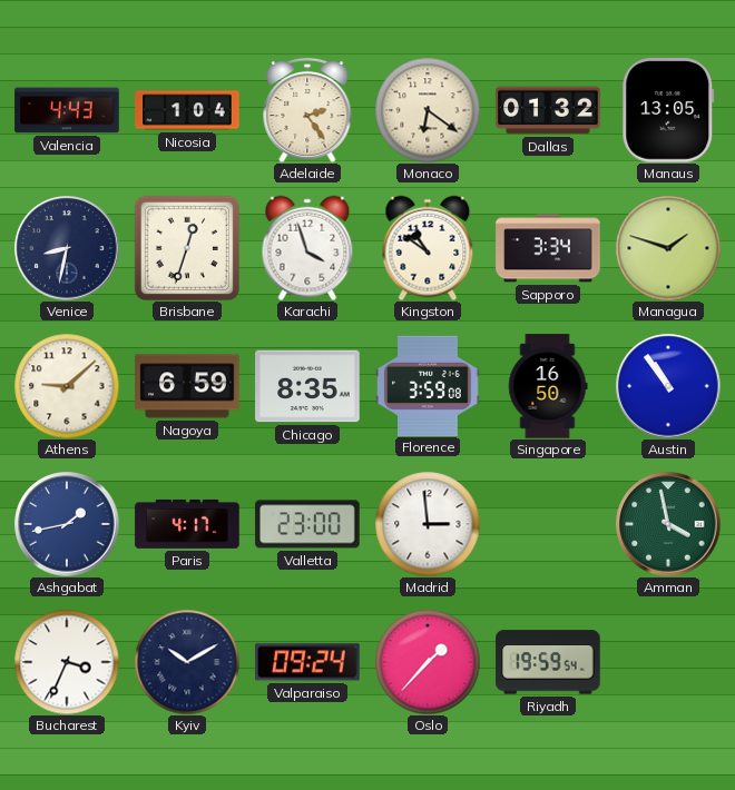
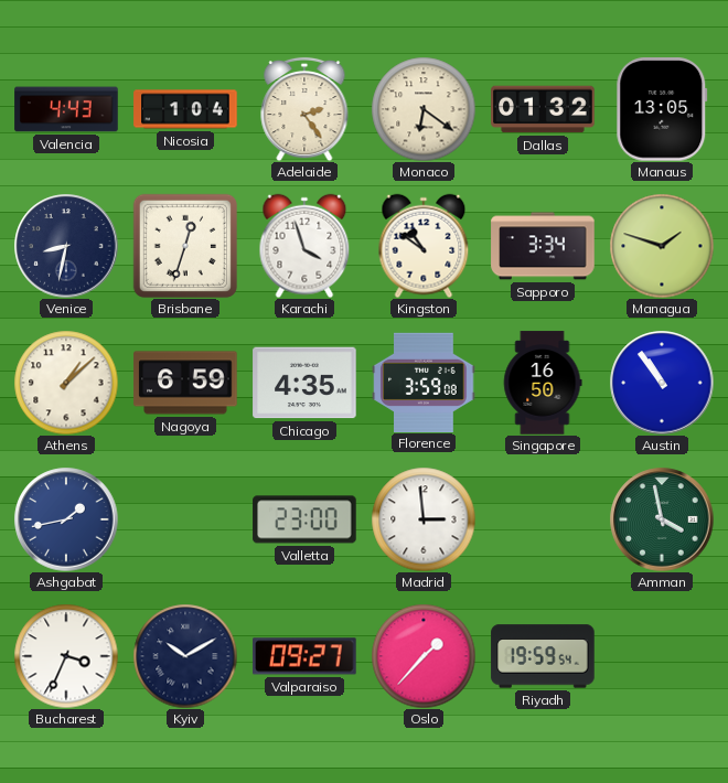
Athens: 9:08 -> 1:08 (66, 383)
Chicago: 8:35 -> 4:35 (304, 383)
Paris: 4:17 -> none (187, 524)
Valparaiso: 09:24 -> 09:27 (304, 656)
